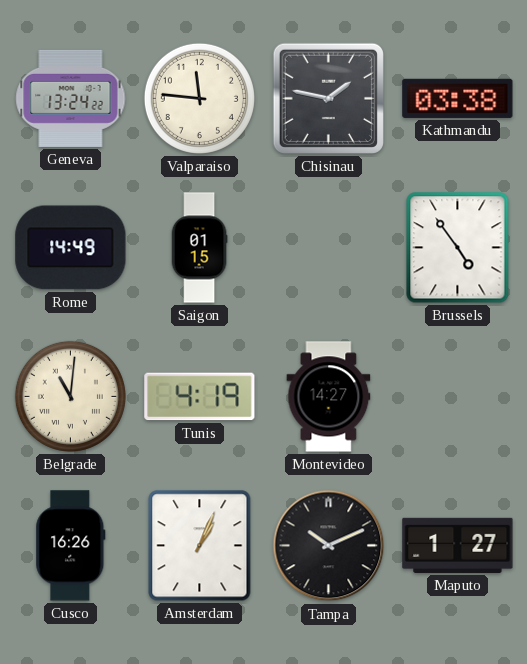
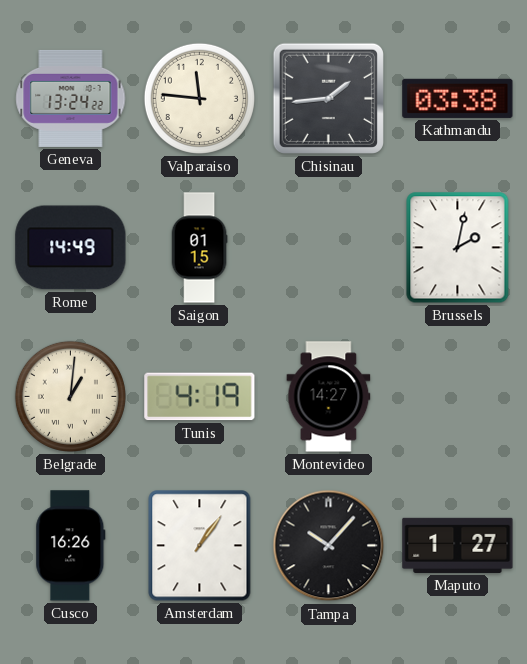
Chisinau: 1:47 -> 1:44 (328, 98)
Brussels: 4:54 -> 2:02 (458, 248)
Belgrade: 11:01 -> 1:01 (70, 396)
Amsterdam: 1:04 -> 1:06 (200, 546)
Tampa: 10:11 -> 10:07 (329, 546)
